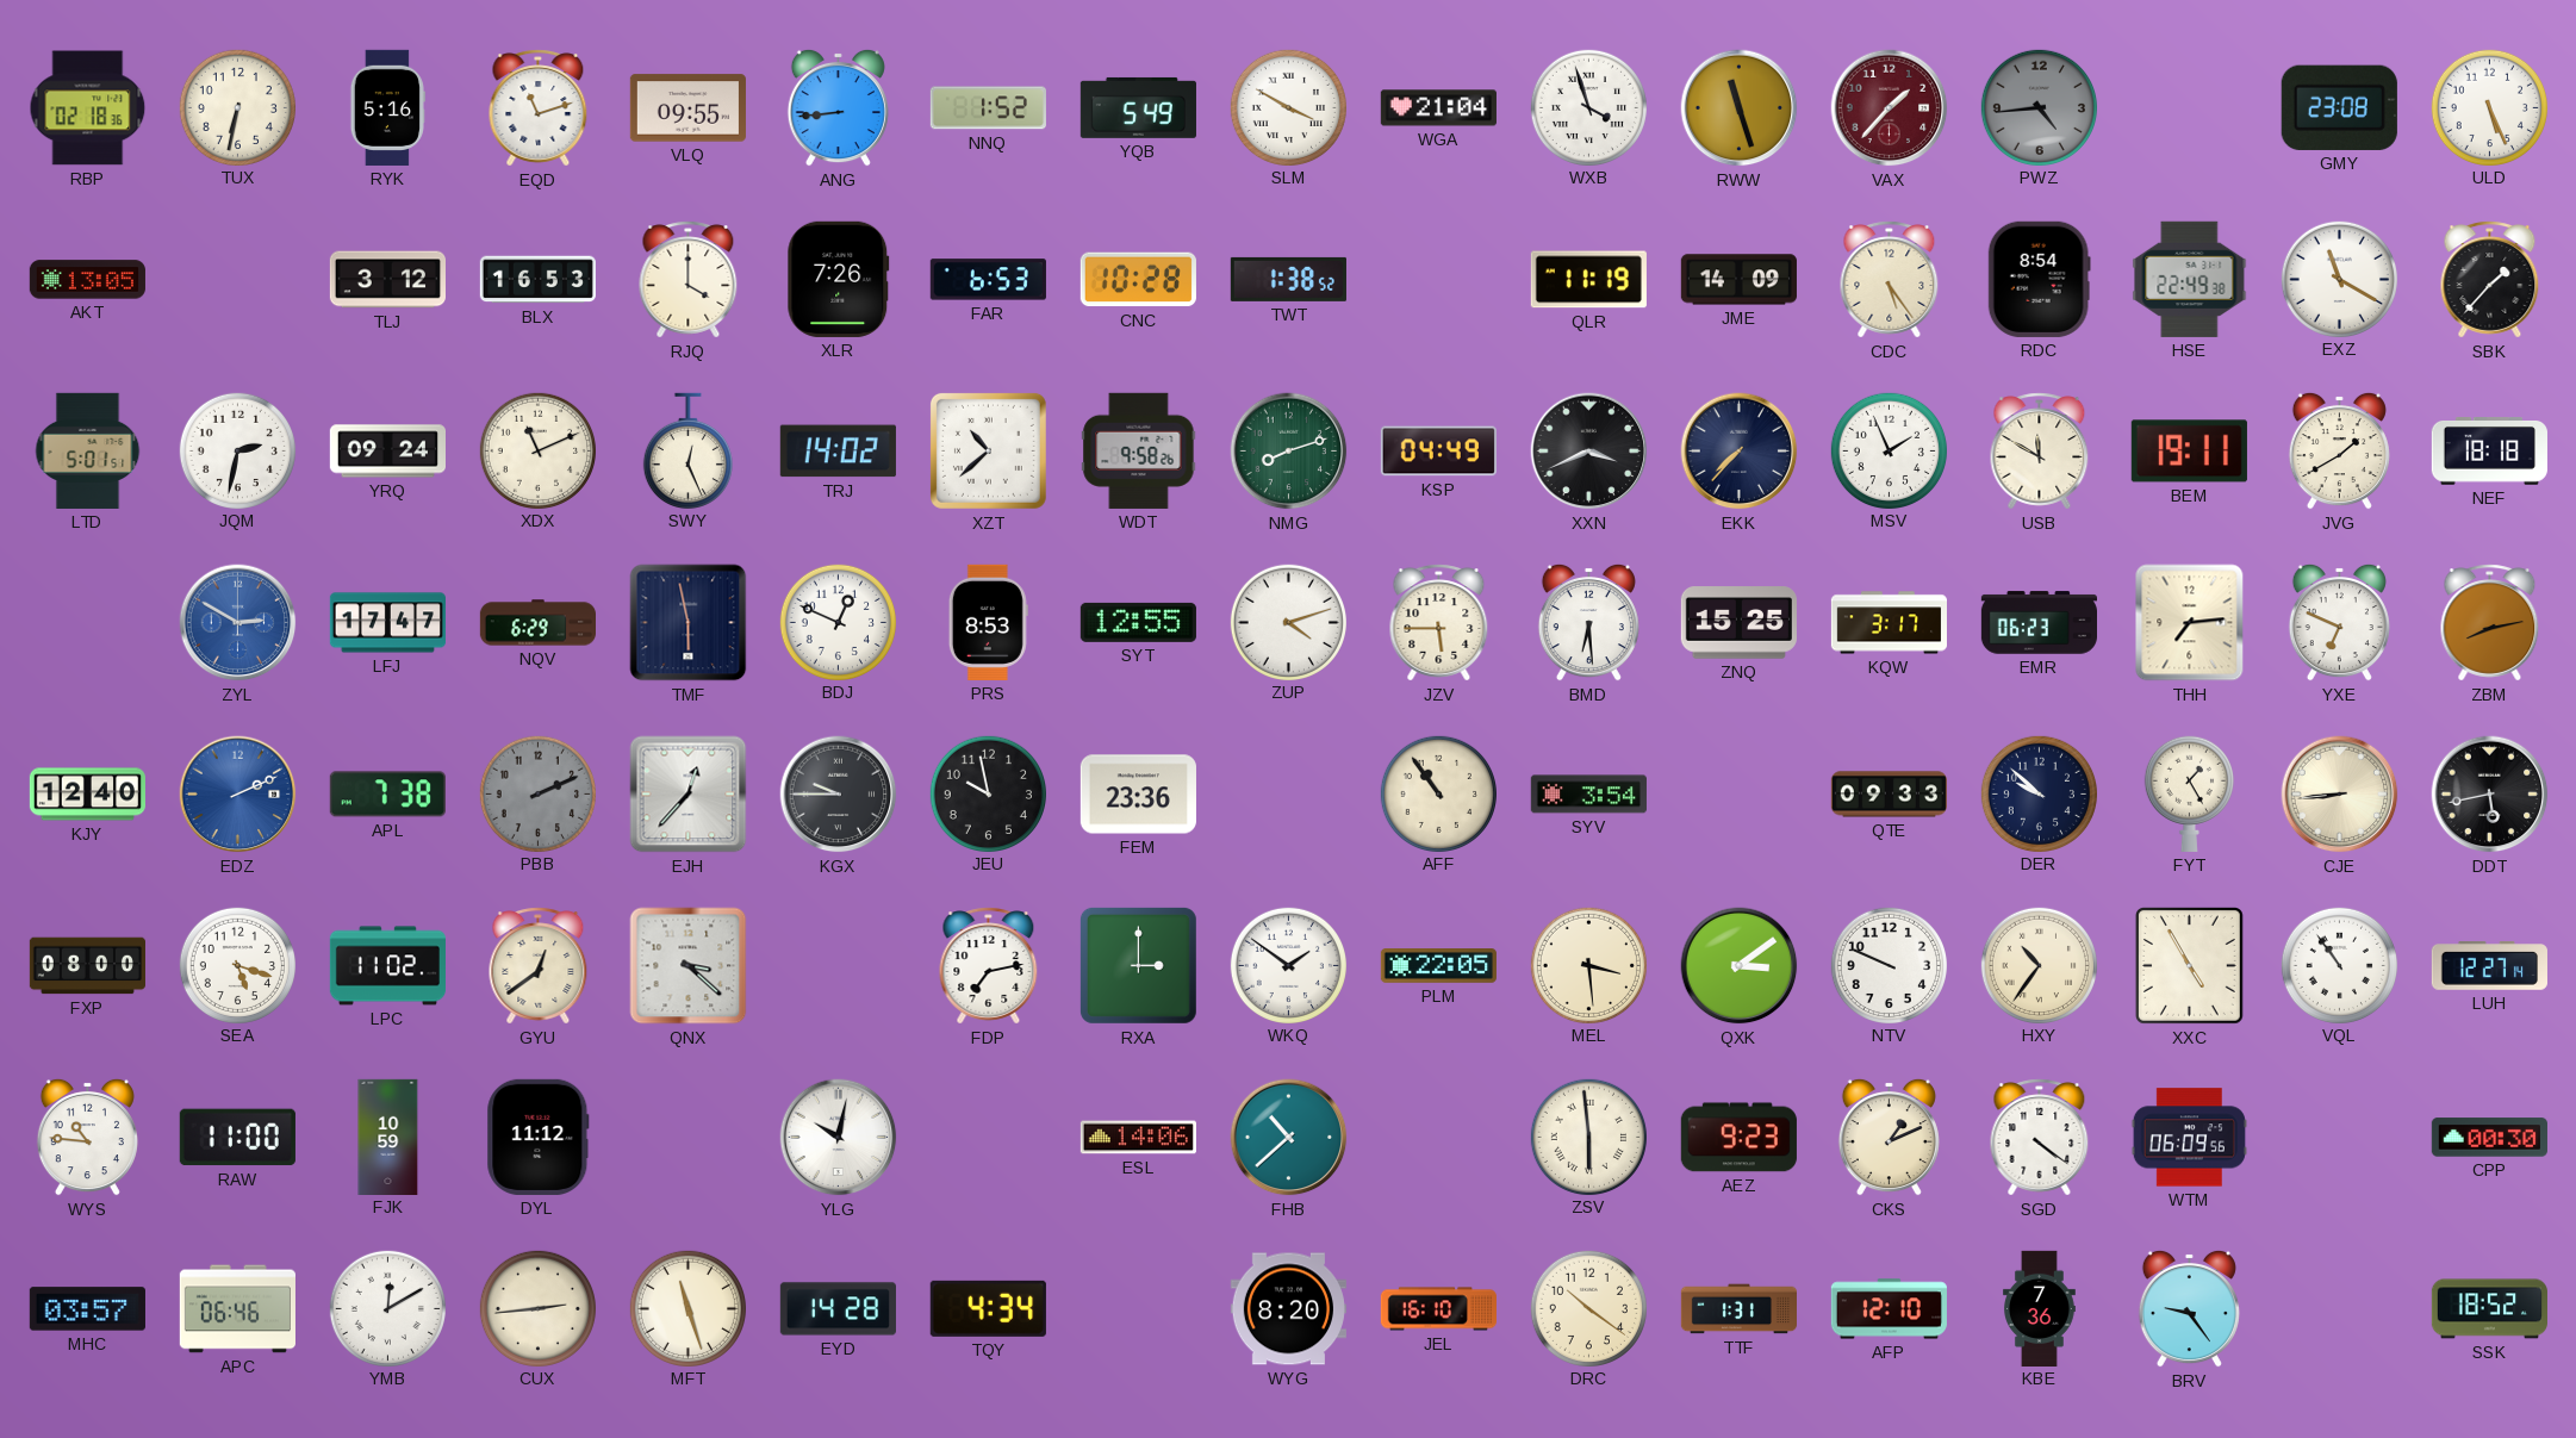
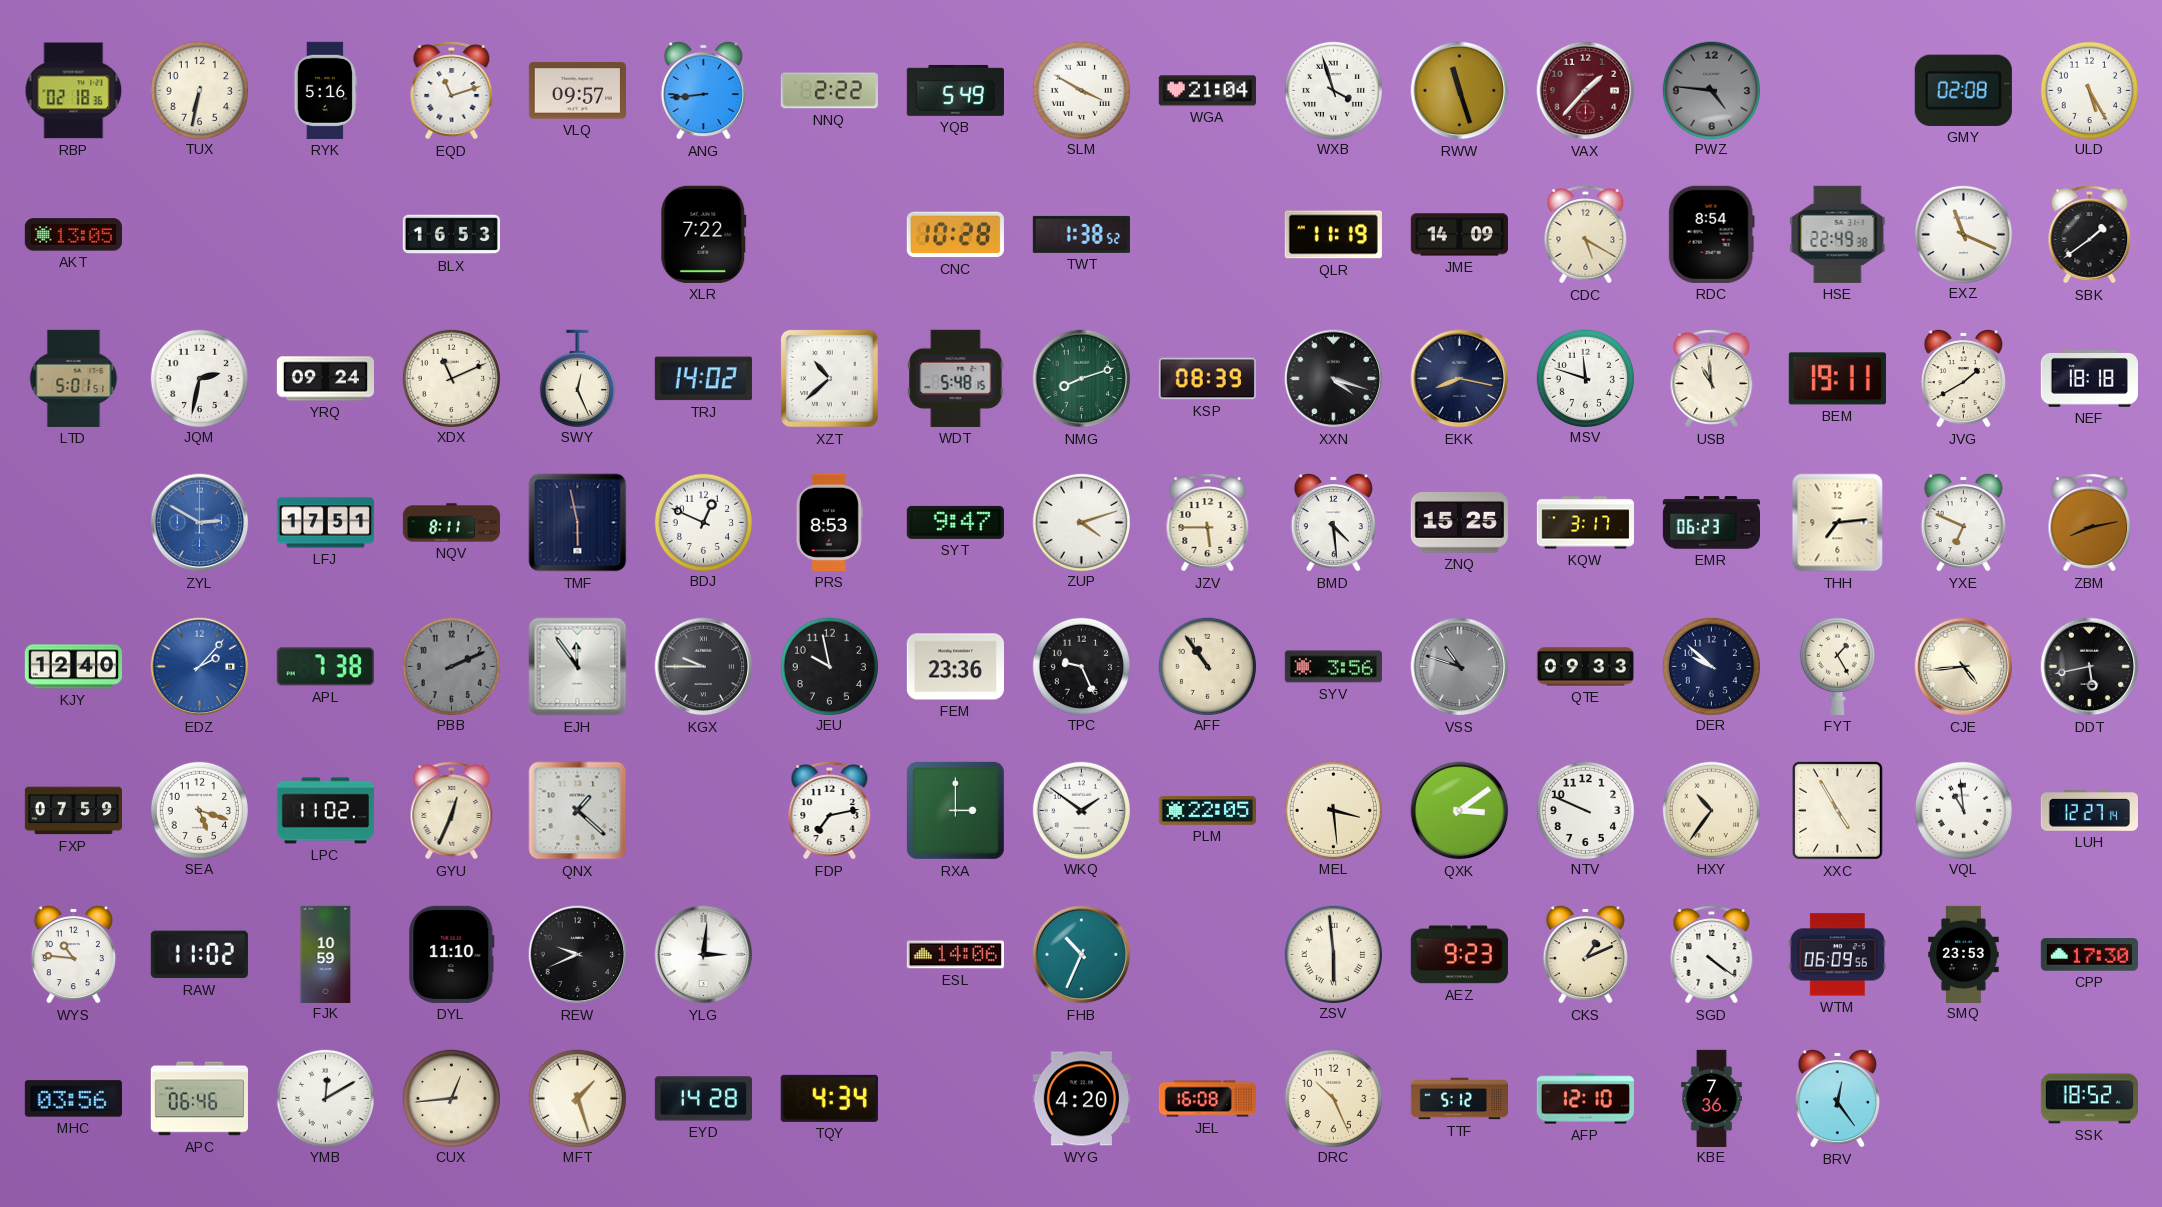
VLQ: 09:55 -> 09:57 (577, 91)
NNQ: 1:52 -> 2:22 (829, 91)
PWZ: 4:44 -> 4:46 (1711, 90)
GMY: 23:08 -> 02:08 (1963, 90)
ULD: 5:26 -> 5:25 (2089, 90)
TLJ: 3:12 -> none (387, 280)
RJQ: 4:00 -> none (689, 280)
XLR: 7:26 -> 7:22 (704, 234)
FAR: 6:53 -> none (988, 280)
CDC: 5:24 -> 5:20 (1586, 235)
EXZ: 11:20 -> 11:19 (1963, 234)
SBK: 1:37 -> 1:39 (2090, 235)
WDT: 9:58 -> 5:48 (956, 378)
KSP: 04:49 -> 08:39 (1207, 379)
XXN: 3:41 -> 4:18 (1334, 379)
EKK: 7:37 -> 8:17 (1460, 379)
MSV: 1:56 -> 11:48 (1585, 378)
USB: 11:50 -> 10:59 (1712, 379)
LFJ: 17:47 -> 17:51 (325, 523)
NQV: 6:29 -> 8:11 (451, 523)
SYT: 12:55 -> 9:47 (955, 522)
BMD: 6:29 -> 4:29 (1333, 522)
EDZ: 2:11 -> 2:07 (200, 667)
EJH: 12:37 -> 11:54 (578, 667)
TPC: none -> 9:26 (1081, 666)
SYV: 3:54 -> 3:56 (1333, 667)
VSS: none -> 10:48 (1460, 667)
CJE: 8:44 -> 4:44 (1964, 667)
FXP: 08:00 -> 07:59 (73, 811)
GYU: 12:39 -> 12:34 (452, 811)
QNX: 3:22 -> 1:22 (578, 811)
VQL: 10:54 -> 10:59 (1963, 810)
RAW: 11:00 -> 11:02 (199, 955)
DYL: 11:12 -> 11:10 (452, 954)
REW: none -> 9:41 (578, 955)
YLG: 10:02 -> 3:01 (704, 955)
FHB: 10:38 -> 10:34 (1082, 955)
SMQ: none -> 23:53 (1964, 954)
CPP: 00:30 -> 17:30 (2089, 955)
MHC: 03:57 -> 03:56 (73, 1099)
CUX: 2:44 -> 12:44 (451, 1098)
MFT: 11:27 -> 1:27 (577, 1098)
WYG: 8:20 -> 4:20 (1081, 1099)
JEL: 16:10 -> 16:08 (1207, 1099)
DRC: 10:21 -> 10:26 (1333, 1098)
TTF: 1:31 -> 5:12 (1459, 1099)
BRV: 9:24 -> 12:24 (1837, 1098)
